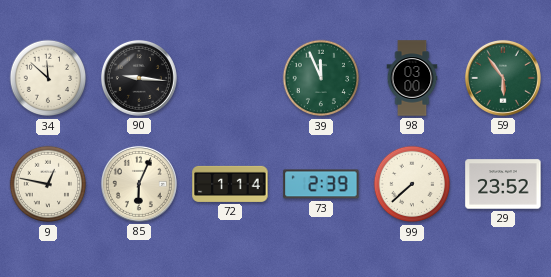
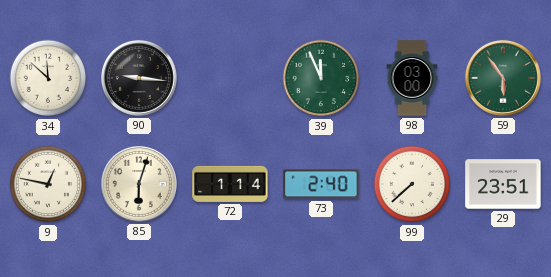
85: 6:04 -> 6:03 (139, 184)
73: 2:39 -> 2:40 (321, 184)
29: 23:52 -> 23:51 (503, 184)
